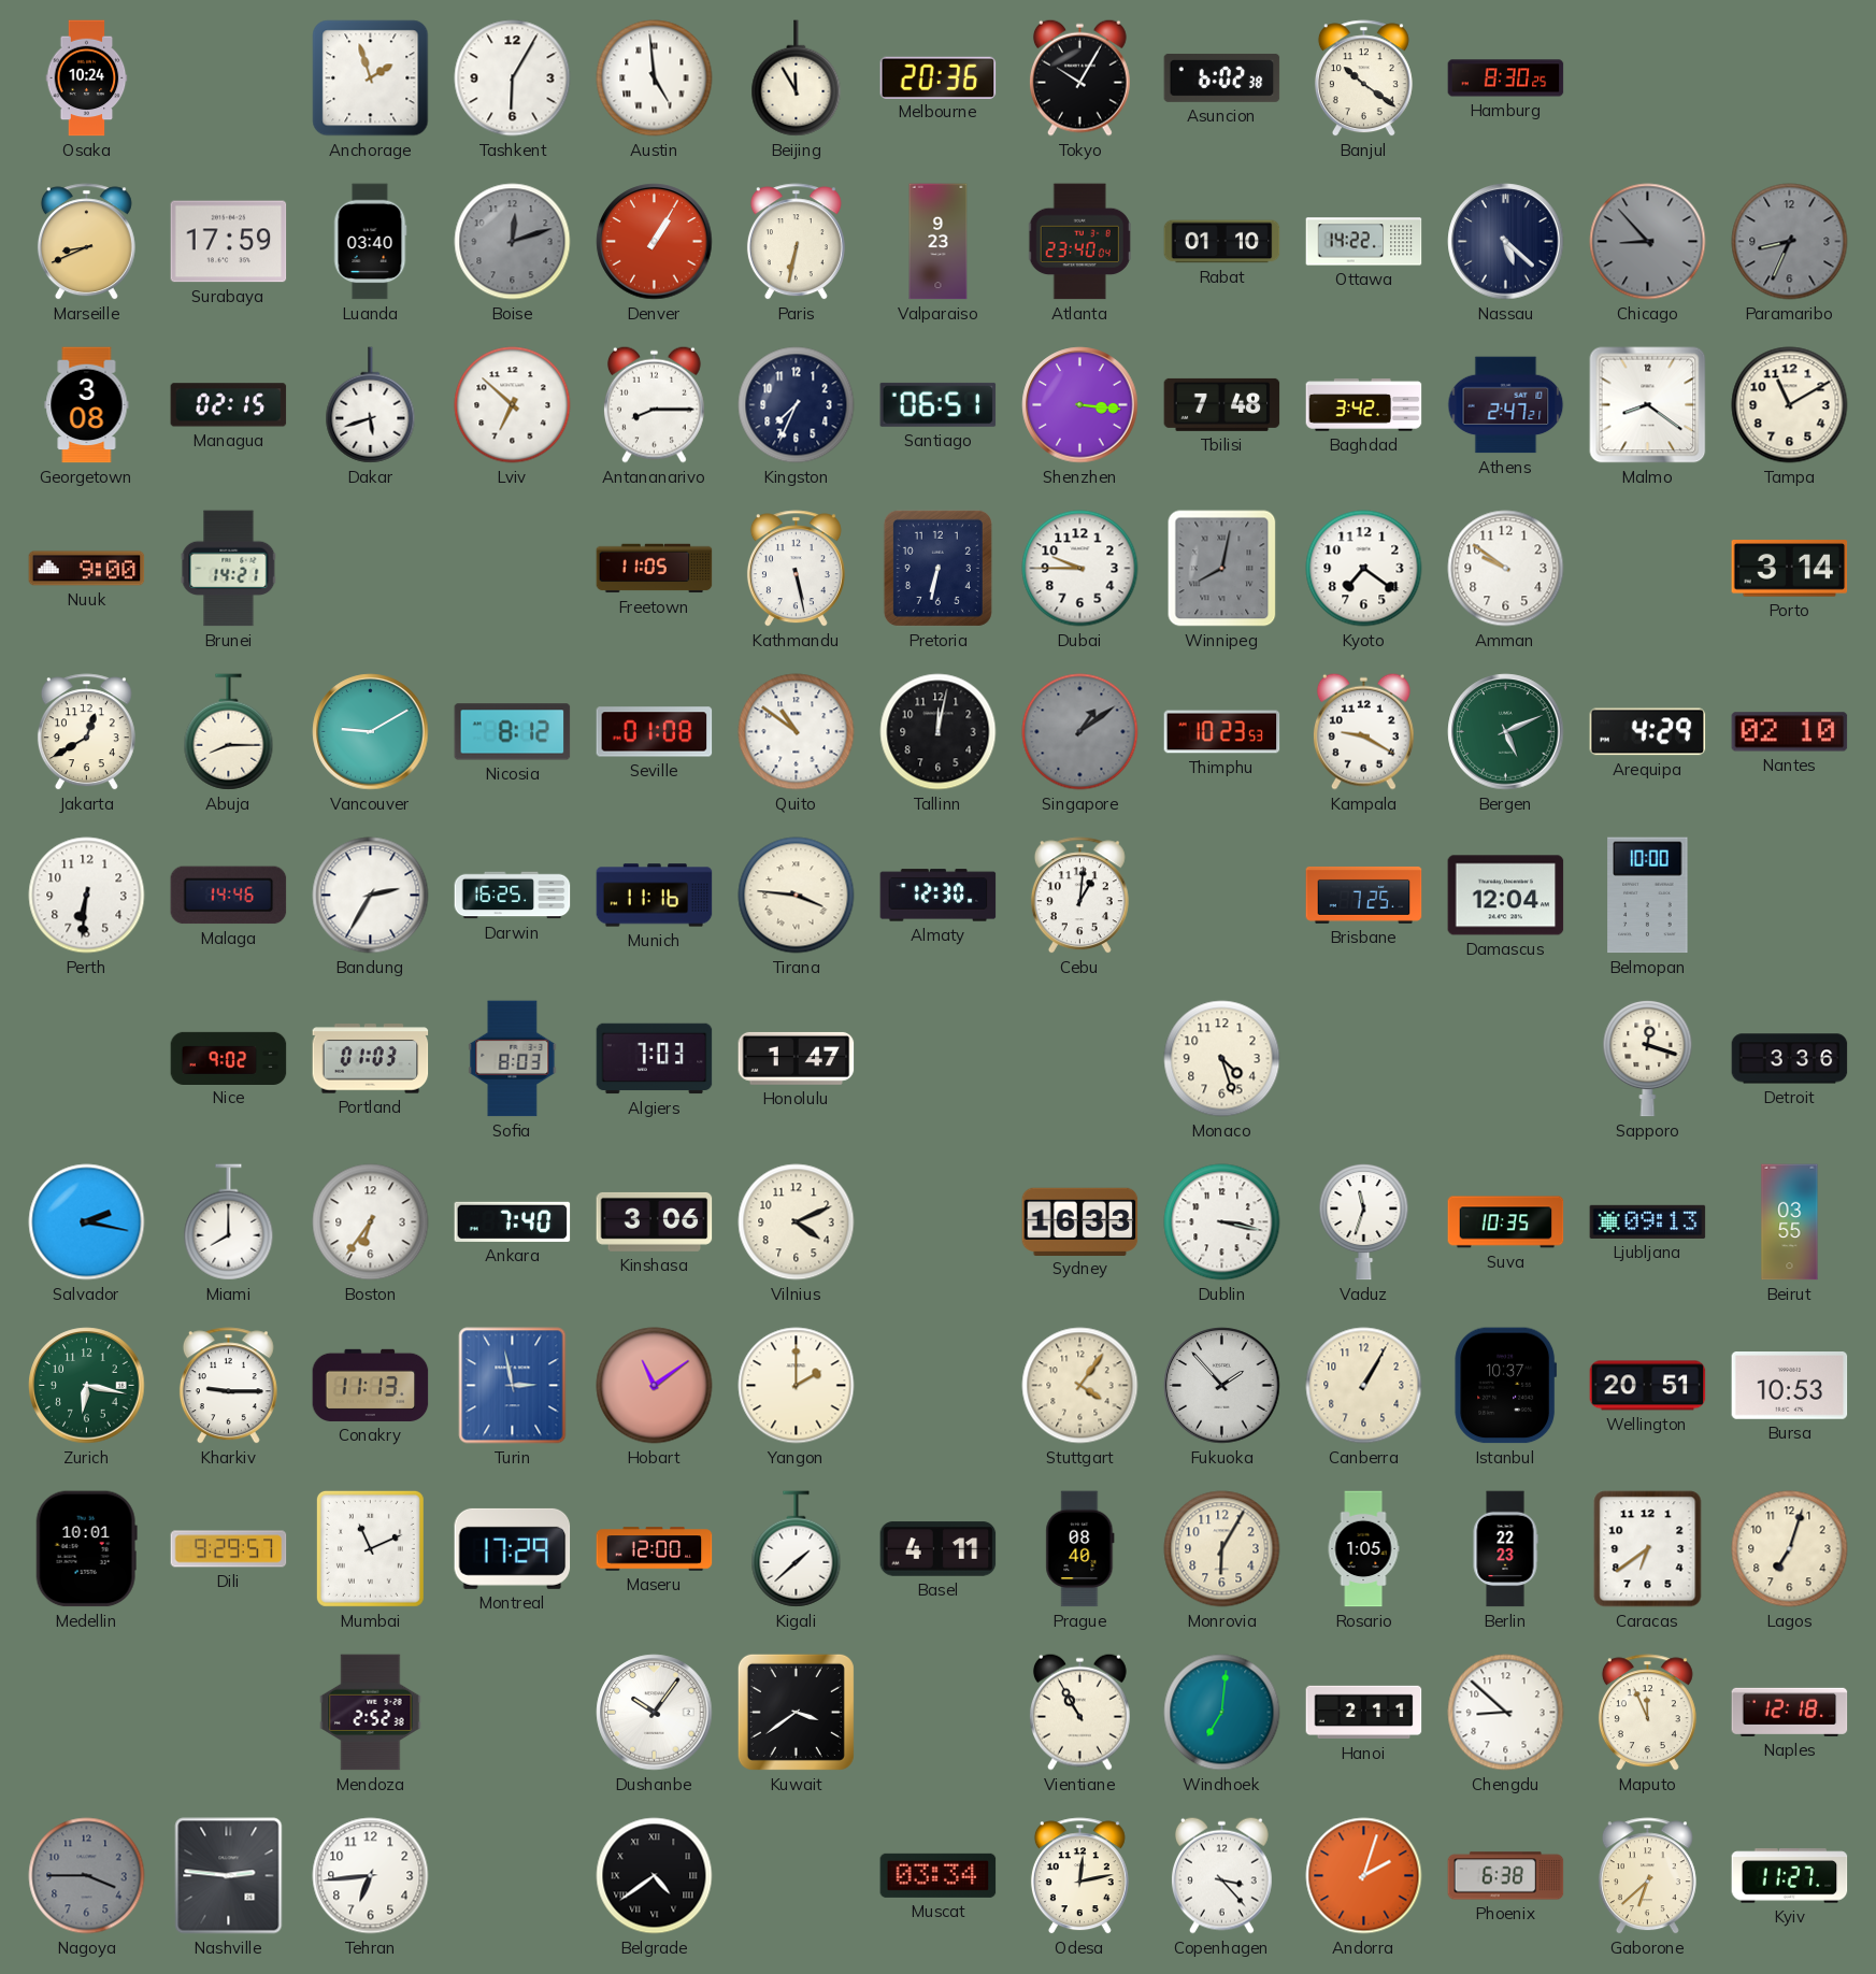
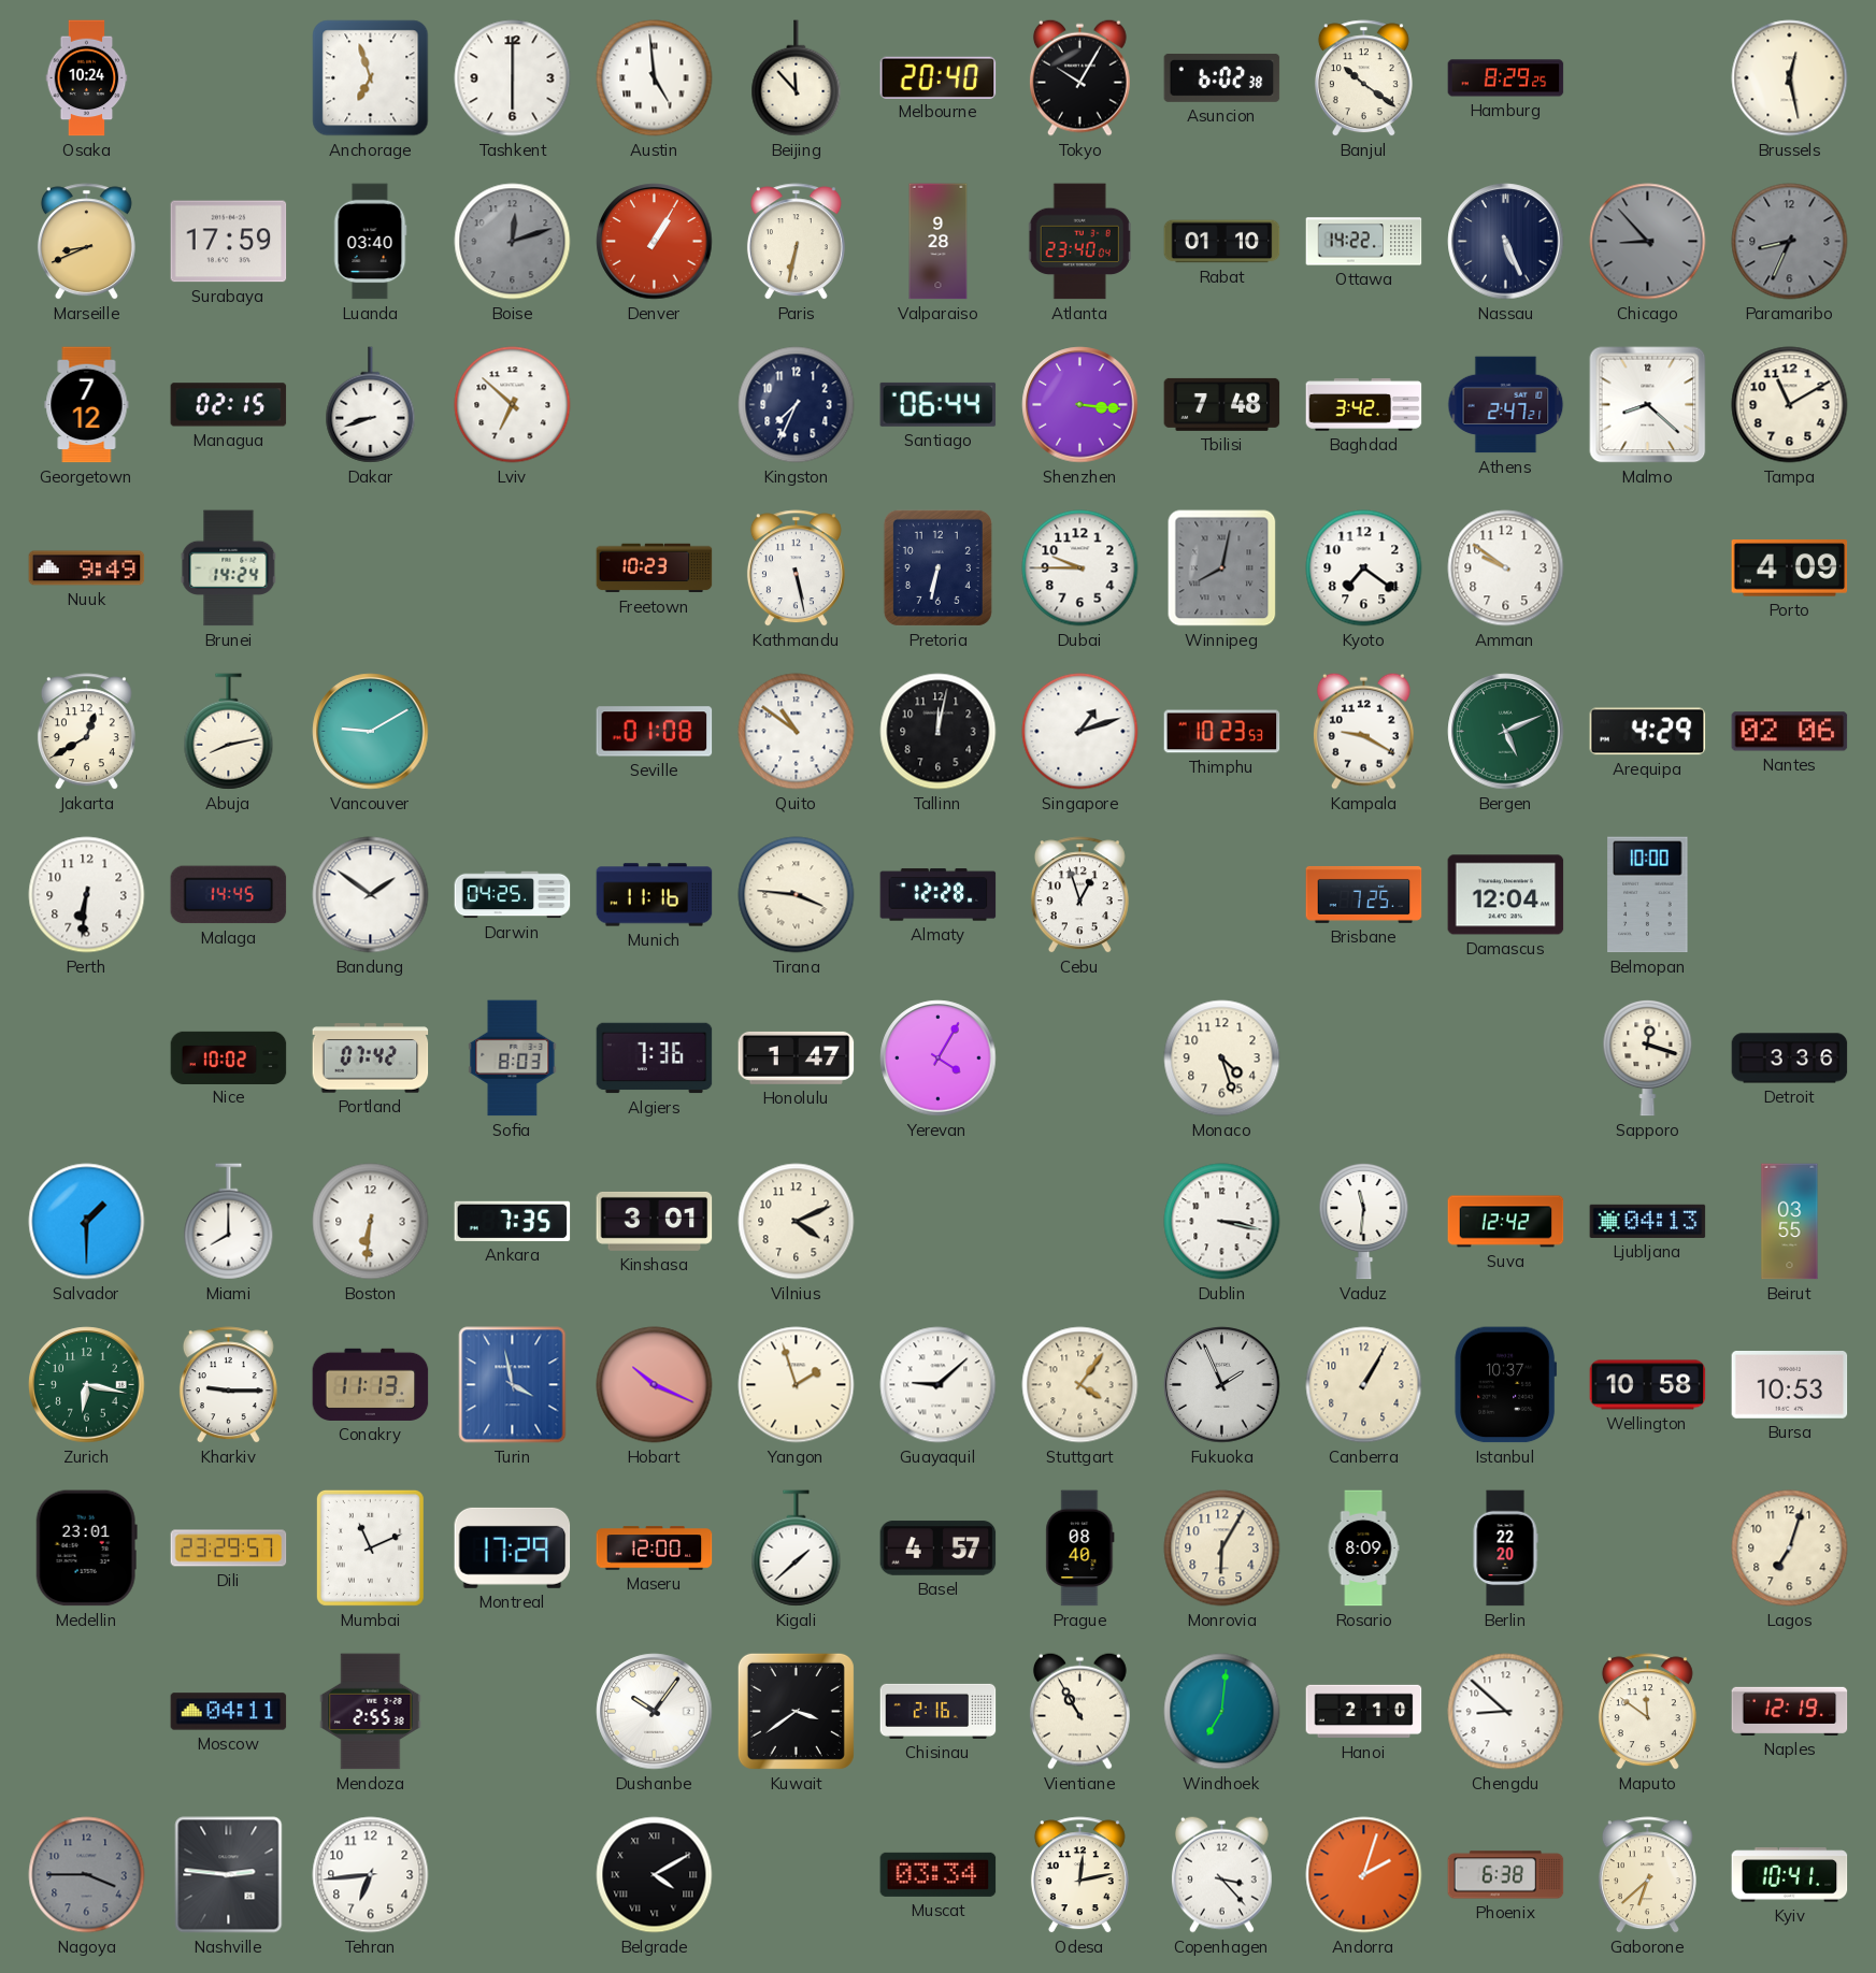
Anchorage: 1:57 -> 6:57 (371, 78)
Tashkent: 6:05 -> 6:00 (513, 78)
Beijing: 11:55 -> 11:53 (797, 78)
Melbourne: 20:36 -> 20:40 (939, 77)
Hamburg: 8:30 -> 8:29 (1506, 78)
Brussels: none -> 12:28 (1790, 78)
Valparaiso: 9:23 -> 9:28 (939, 242)
Nassau: 5:22 -> 5:26 (1506, 242)
Georgetown: 3:08 -> 7:12 (87, 405)
Dakar: 5:42 -> 8:42 (371, 405)
Antananarivo: 8:15 -> none (654, 404)
Santiago: 06:51 -> 06:44 (939, 404)
Malmo: 8:21 -> 8:22 (1648, 405)
Nuuk: 9:00 -> 9:49 (87, 568)
Brunei: 14:21 -> 14:24 (229, 568)
Freetown: 11:05 -> 10:23 (655, 568)
Porto: 3:14 -> 4:09 (1790, 568)
Abuja: 8:15 -> 8:13 (229, 732)
Nicosia: 8:12 -> none (513, 732)
Singapore: 1:09 -> 1:12 (1080, 732)
Singapore dial: grey -> white (1080, 732)
Nantes: 02:10 -> 02:06 (1790, 732)
Malaga: 14:46 -> 14:45 (229, 895)
Bandung: 2:35 -> 1:51 (371, 895)
Darwin: 16:25 -> 04:25 (513, 895)
Almaty: 12:30 -> 12:28 (939, 895)
Cebu: 1:01 -> 12:57 (1079, 895)
Nice: 9:02 -> 10:02 (229, 1057)
Portland: 01:03 -> 07:42 (371, 1058)
Algiers: 7:03 -> 7:36 (655, 1058)
Yerevan: none -> 4:05 (939, 1058)
Salvador: 2:17 -> 1:30 (87, 1222)
Boston: 6:36 -> 6:31 (371, 1222)
Ankara: 7:40 -> 7:35 (513, 1221)
Kinshasa: 3:06 -> 3:01 (655, 1221)
Sydney: 16:33 -> none (1080, 1221)
Vaduz: 11:33 -> 11:31 (1364, 1221)
Suva: 10:35 -> 12:42 (1506, 1222)
Ljubljana: 09:13 -> 04:13 (1648, 1221)
Turin: 2:58 -> 3:58 (513, 1385)
Hobart: 11:09 -> 10:19 (655, 1385)
Yangon: 2:00 -> 1:57 (797, 1385)
Guayaquil: none -> 9:08 (939, 1385)
Fukuoka: 1:53 -> 1:56 (1222, 1385)
Wellington: 20:51 -> 10:58 (1648, 1385)
Medellin: 10:01 -> 23:01 (86, 1549)
Dili: 9:29 -> 23:29 (229, 1549)
Basel: 4:11 -> 4:57 (939, 1549)
Rosario: 1:05 -> 8:09 (1363, 1549)
Berlin: 22:23 -> 22:20 (1505, 1549)
Caracas: 6:39 -> none (1648, 1549)
Moscow: none -> 04:11 (229, 1712)
Mendoza: 2:52 -> 2:55 (371, 1712)
Chisinau: none -> 2:16 (939, 1711)
Hanoi: 2:11 -> 2:10 (1364, 1712)
Maputo: 11:56 -> 11:51 (1647, 1712)
Naples: 12:18 -> 12:19 (1790, 1711)
Belgrade: 4:39 -> 4:10 (655, 1875)
Kyiv: 11:27 -> 10:41 (1790, 1875)
